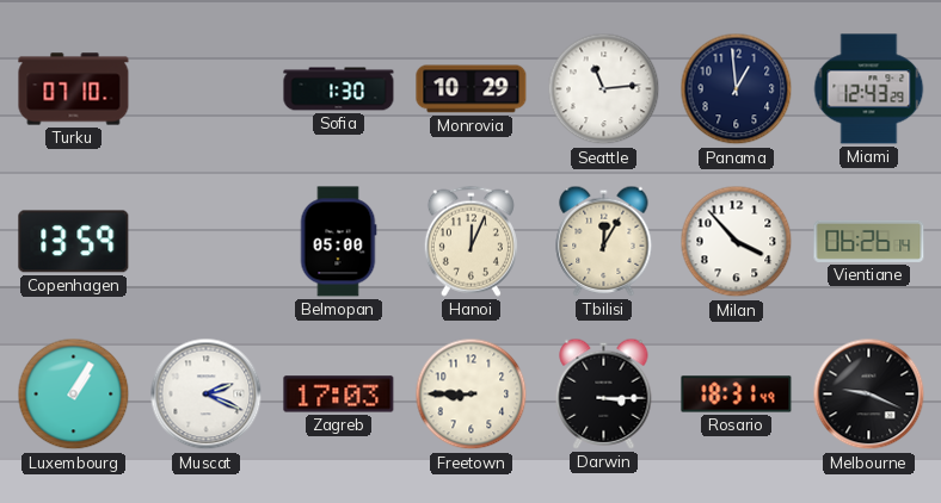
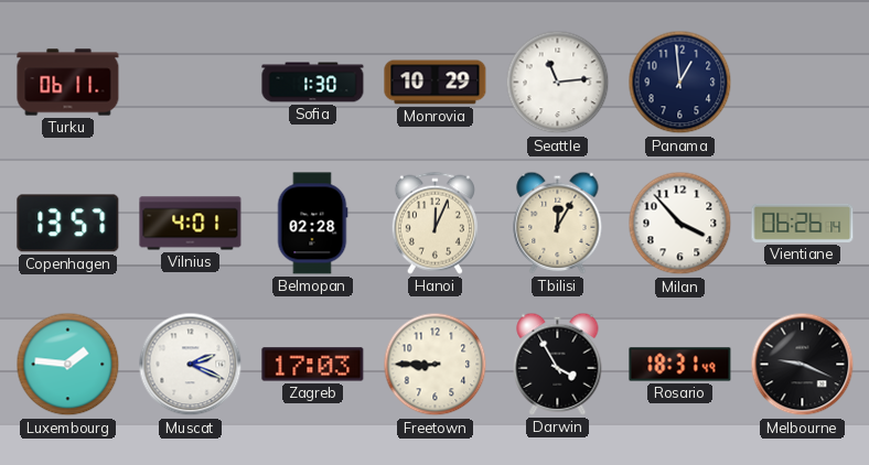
Turku: 07:10 -> 06:11 (68, 83)
Miami: 12:43 -> none (869, 89)
Copenhagen: 13:59 -> 13:57 (68, 224)
Vilnius: none -> 4:01 (191, 224)
Belmopan: 05:00 -> 02:28 (312, 224)
Luxembourg: 1:05 -> 1:46 (68, 365)
Darwin: 3:15 -> 3:55 (558, 364)
